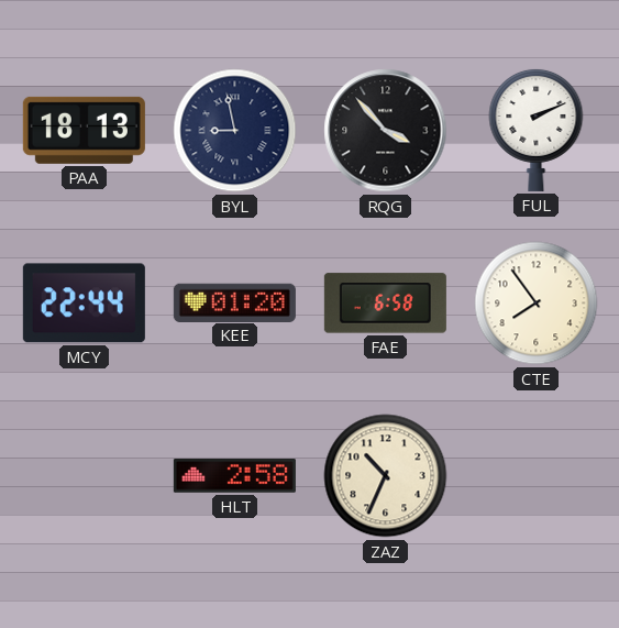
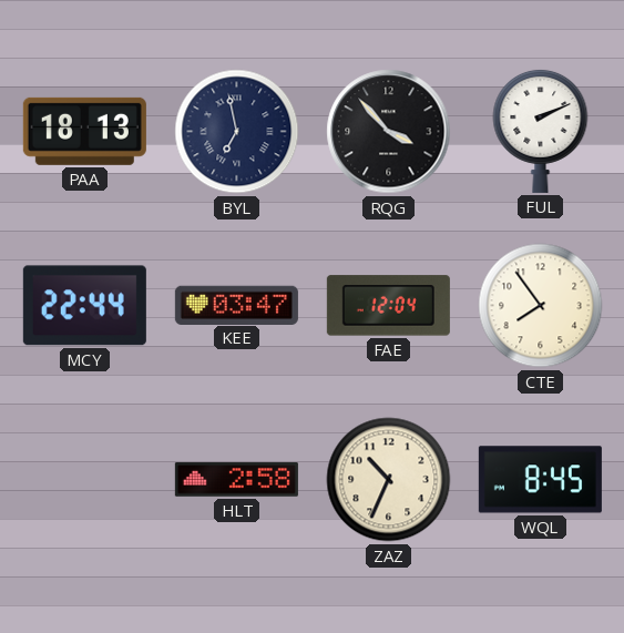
BYL: 8:58 -> 6:58 (237, 132)
KEE: 01:20 -> 03:47 (236, 305)
FAE: 6:58 -> 12:04 (388, 306)
WQL: none -> 8:45 (540, 480)
